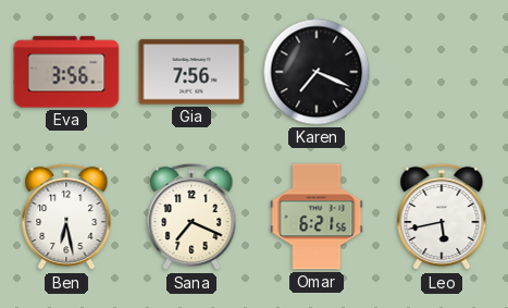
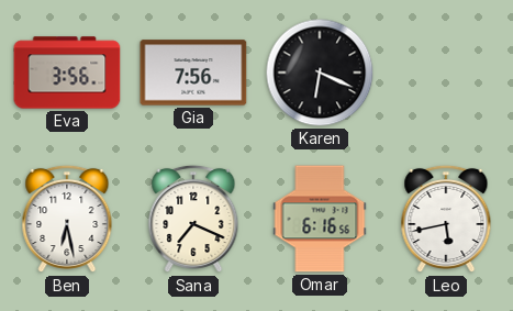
Karen: 7:19 -> 6:19 (320, 73)
Omar: 6:21 -> 6:16 (320, 219)
